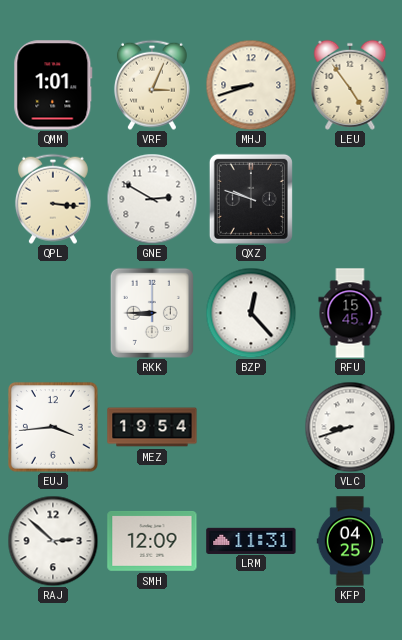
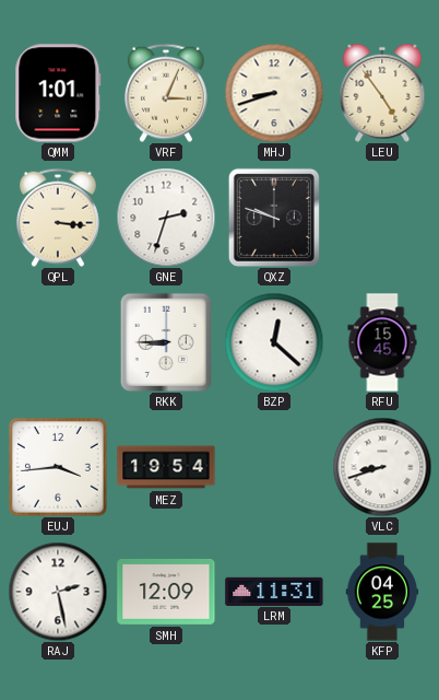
GNE: 2:50 -> 2:33 (166, 218)
BZP: 12:23 -> 12:22 (274, 342)
RAJ: 2:52 -> 2:28 (58, 592)
